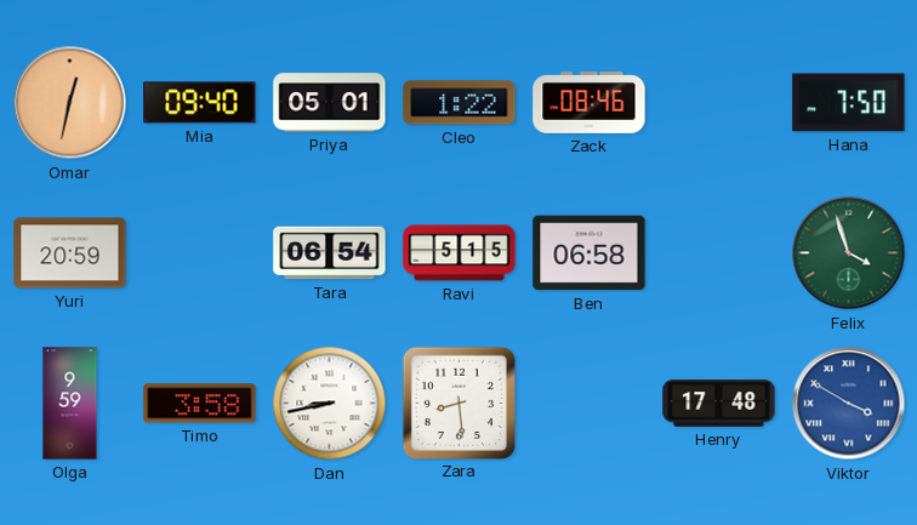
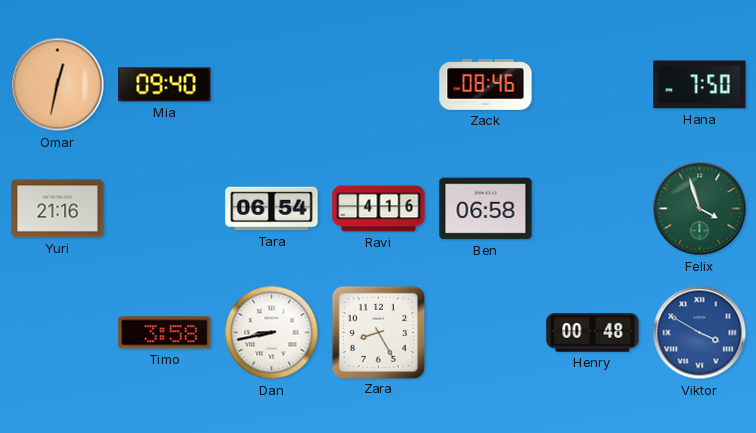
Priya: 05:01 -> none (330, 103)
Cleo: 1:22 -> none (460, 103)
Yuri: 20:59 -> 21:16 (58, 209)
Ravi: 5:15 -> 4:16 (379, 209)
Olga: 9:59 -> none (70, 404)
Zara: 8:29 -> 8:25 (378, 332)
Henry: 17:48 -> 00:48 (593, 333)
